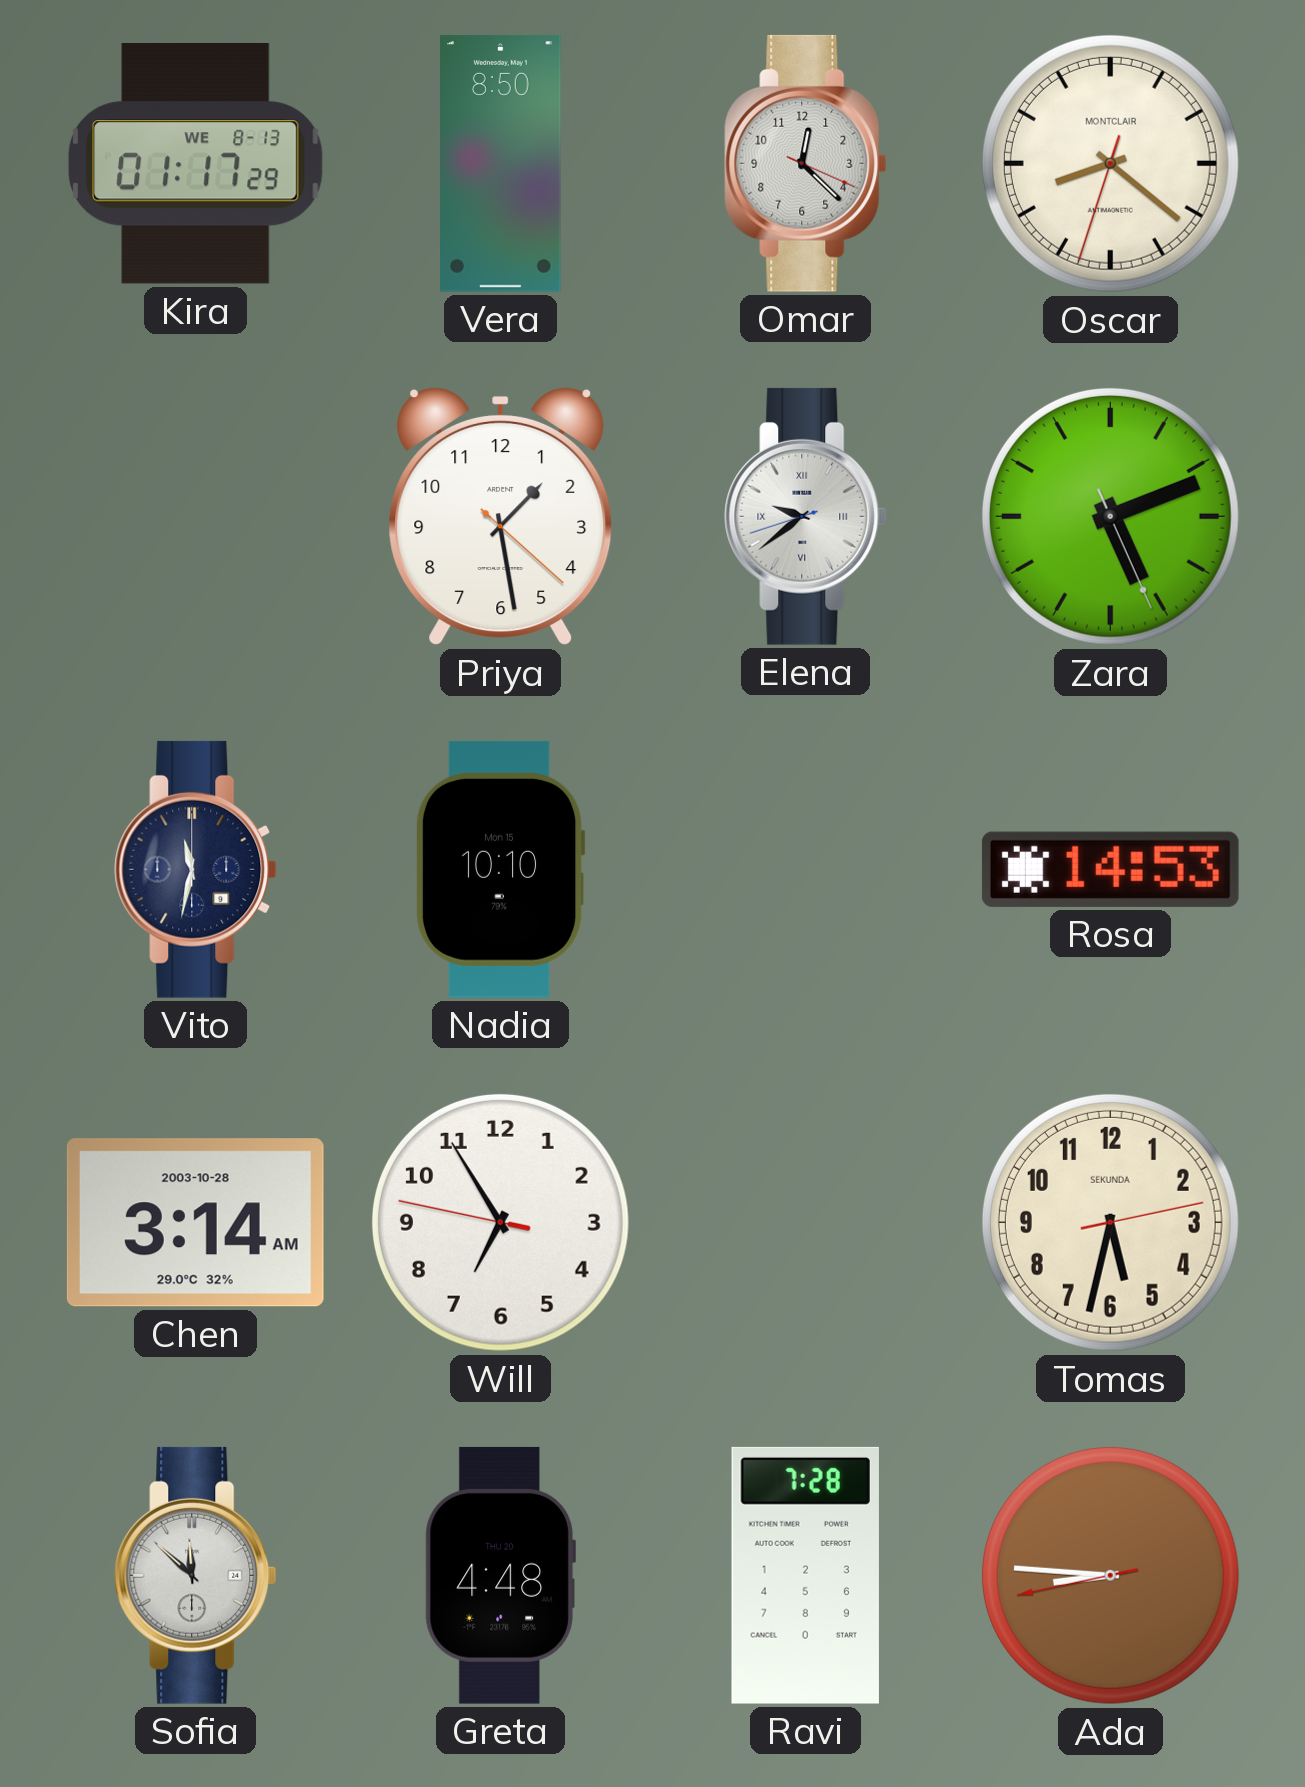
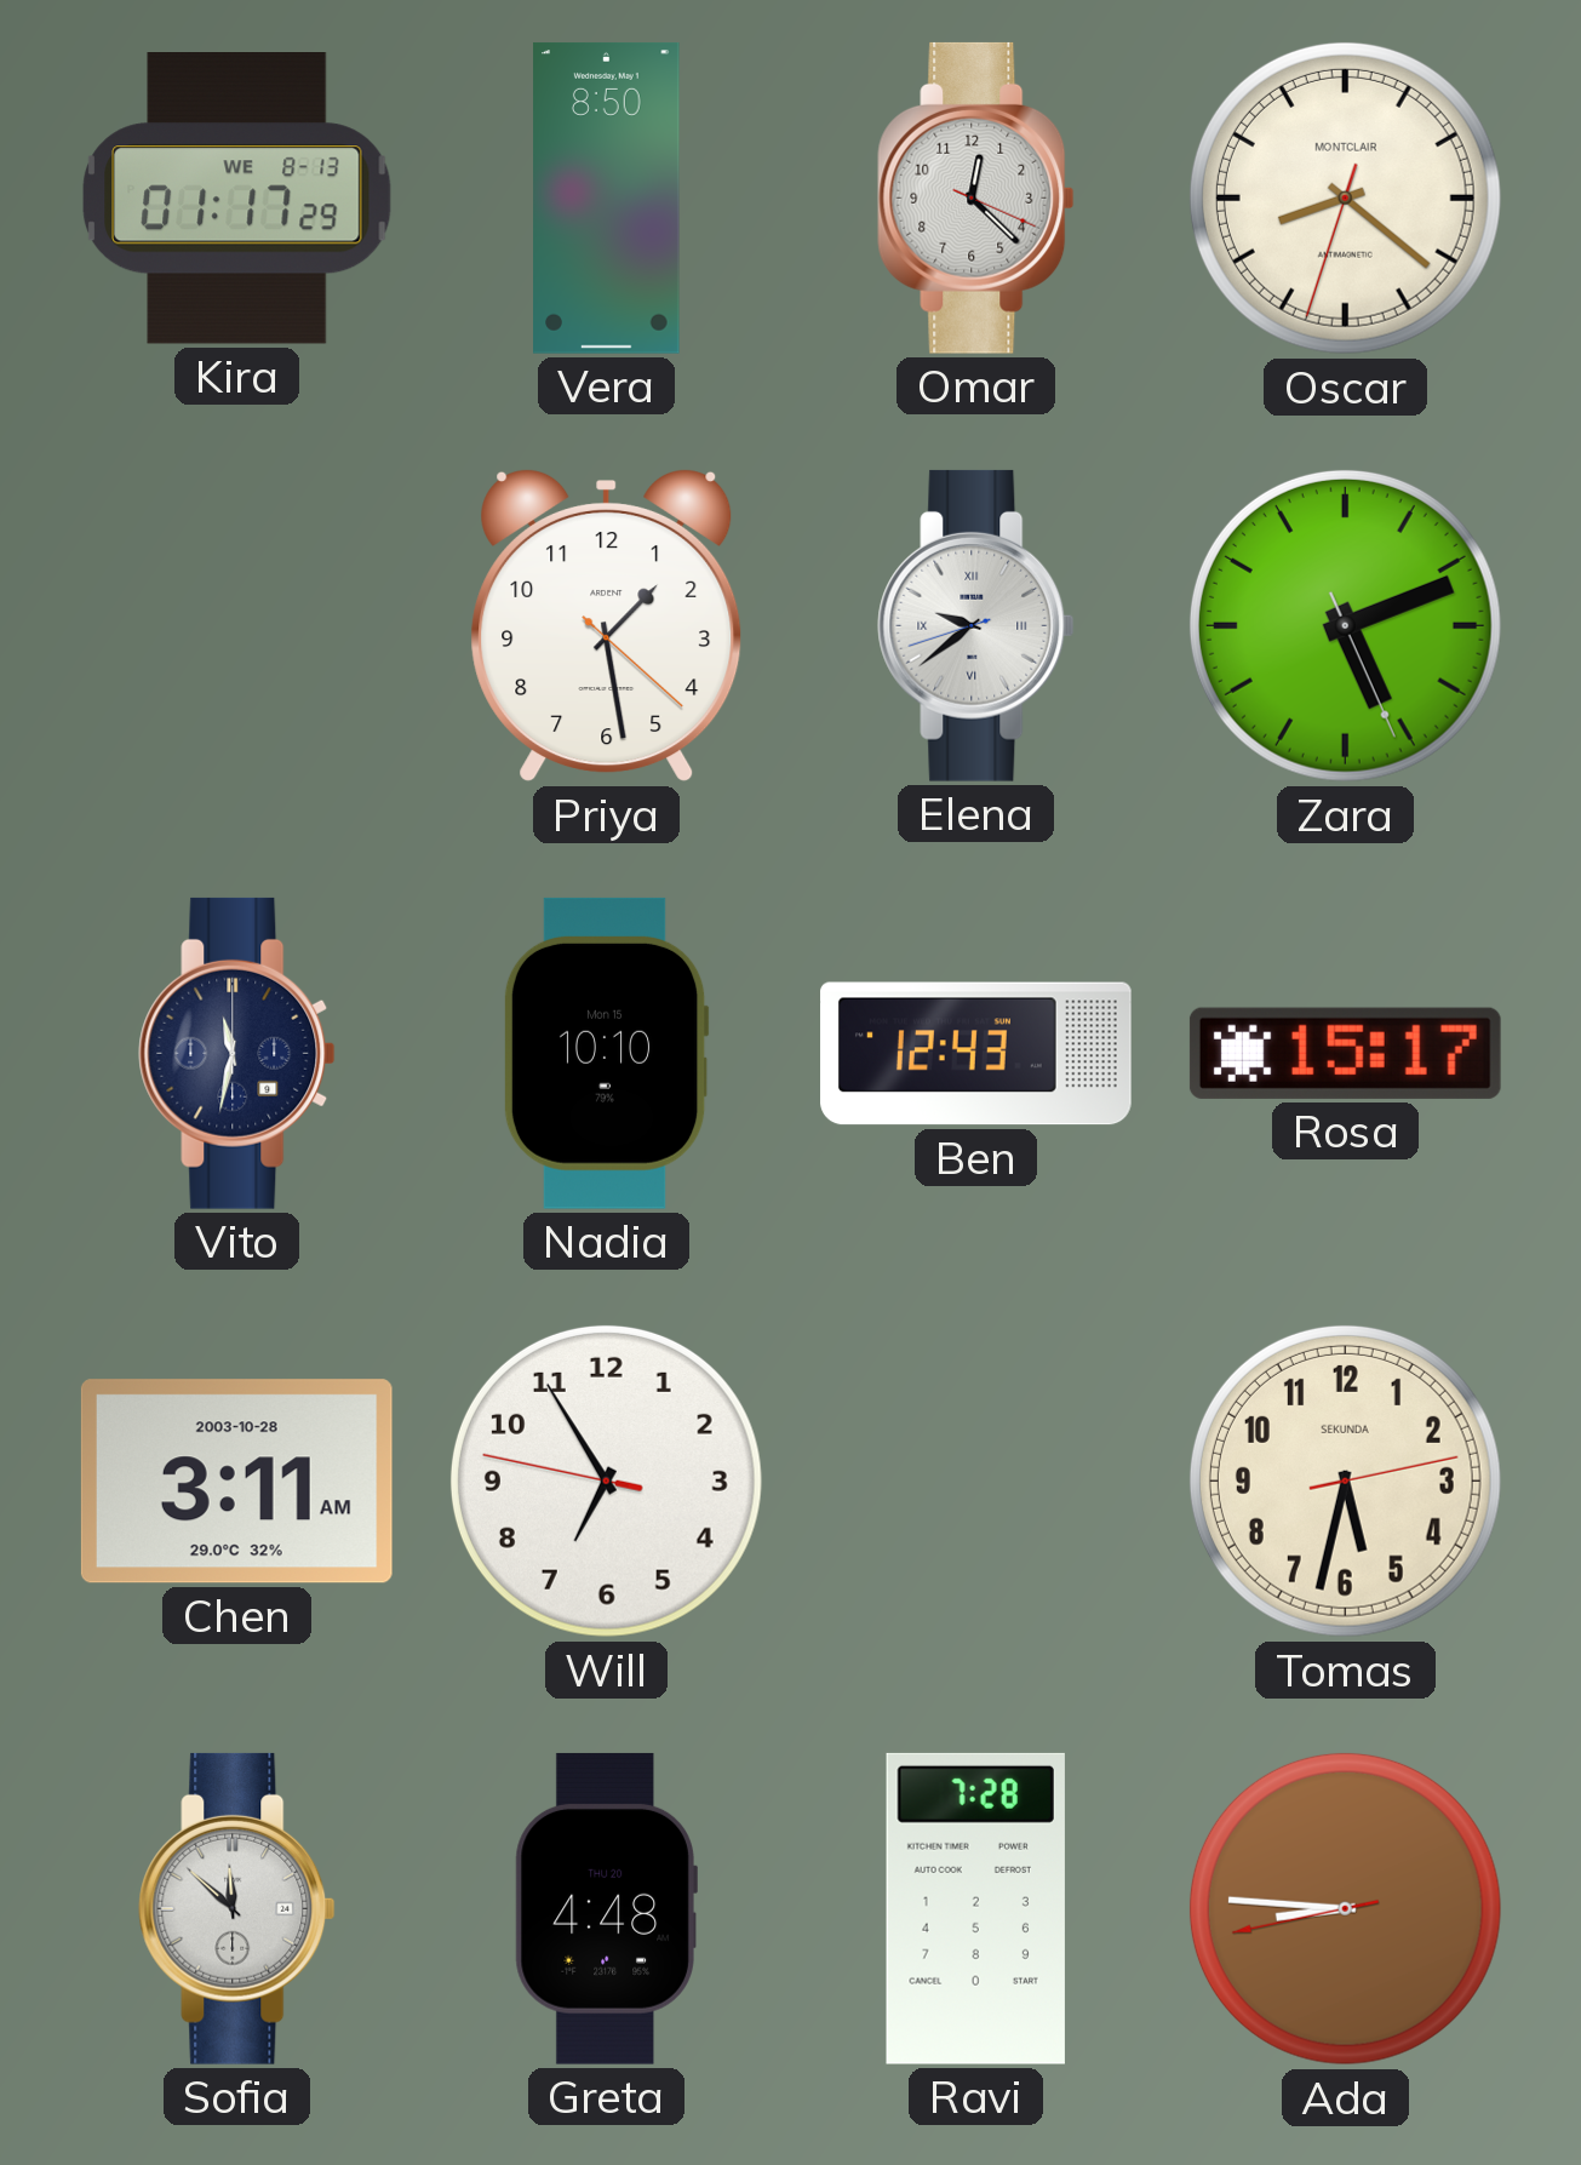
Ben: none -> 12:43 (976, 1054)
Rosa: 14:53 -> 15:17 (1345, 1053)
Chen: 3:14 -> 3:11 (236, 1482)
